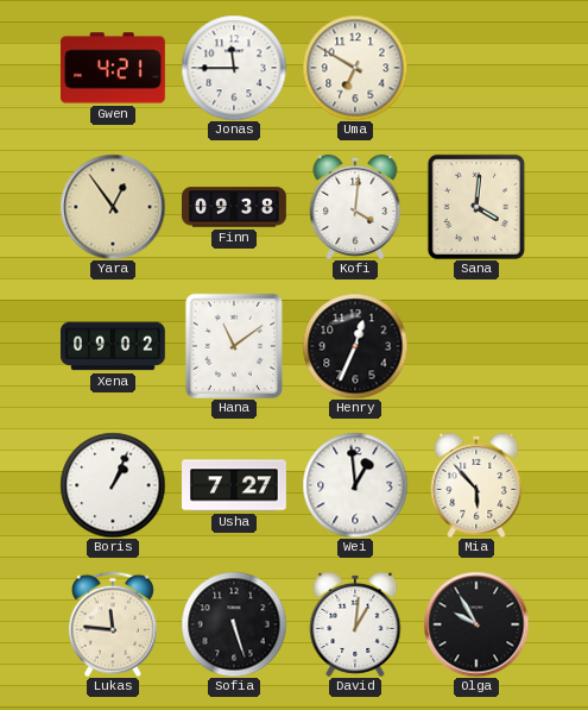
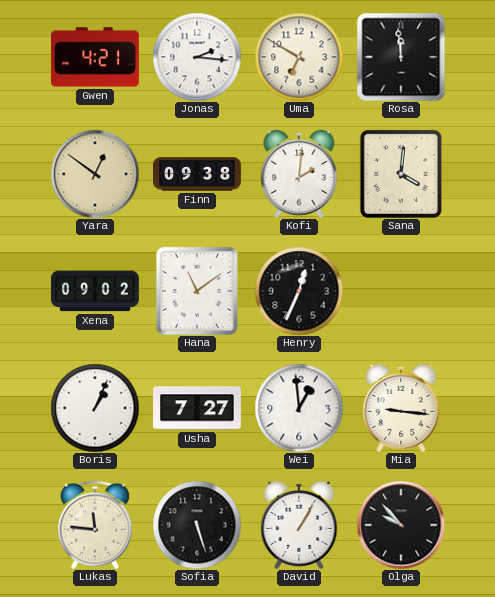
Jonas: 11:45 -> 2:16 (197, 57)
Rosa: none -> 11:59 (401, 57)
Yara: 12:54 -> 12:51 (95, 174)
Kofi: 4:01 -> 2:01 (299, 174)
Mia: 5:53 -> 9:16 (401, 408)
David: 1:01 -> 1:05 (299, 525)
Olga: 9:55 -> 9:53 (401, 525)
